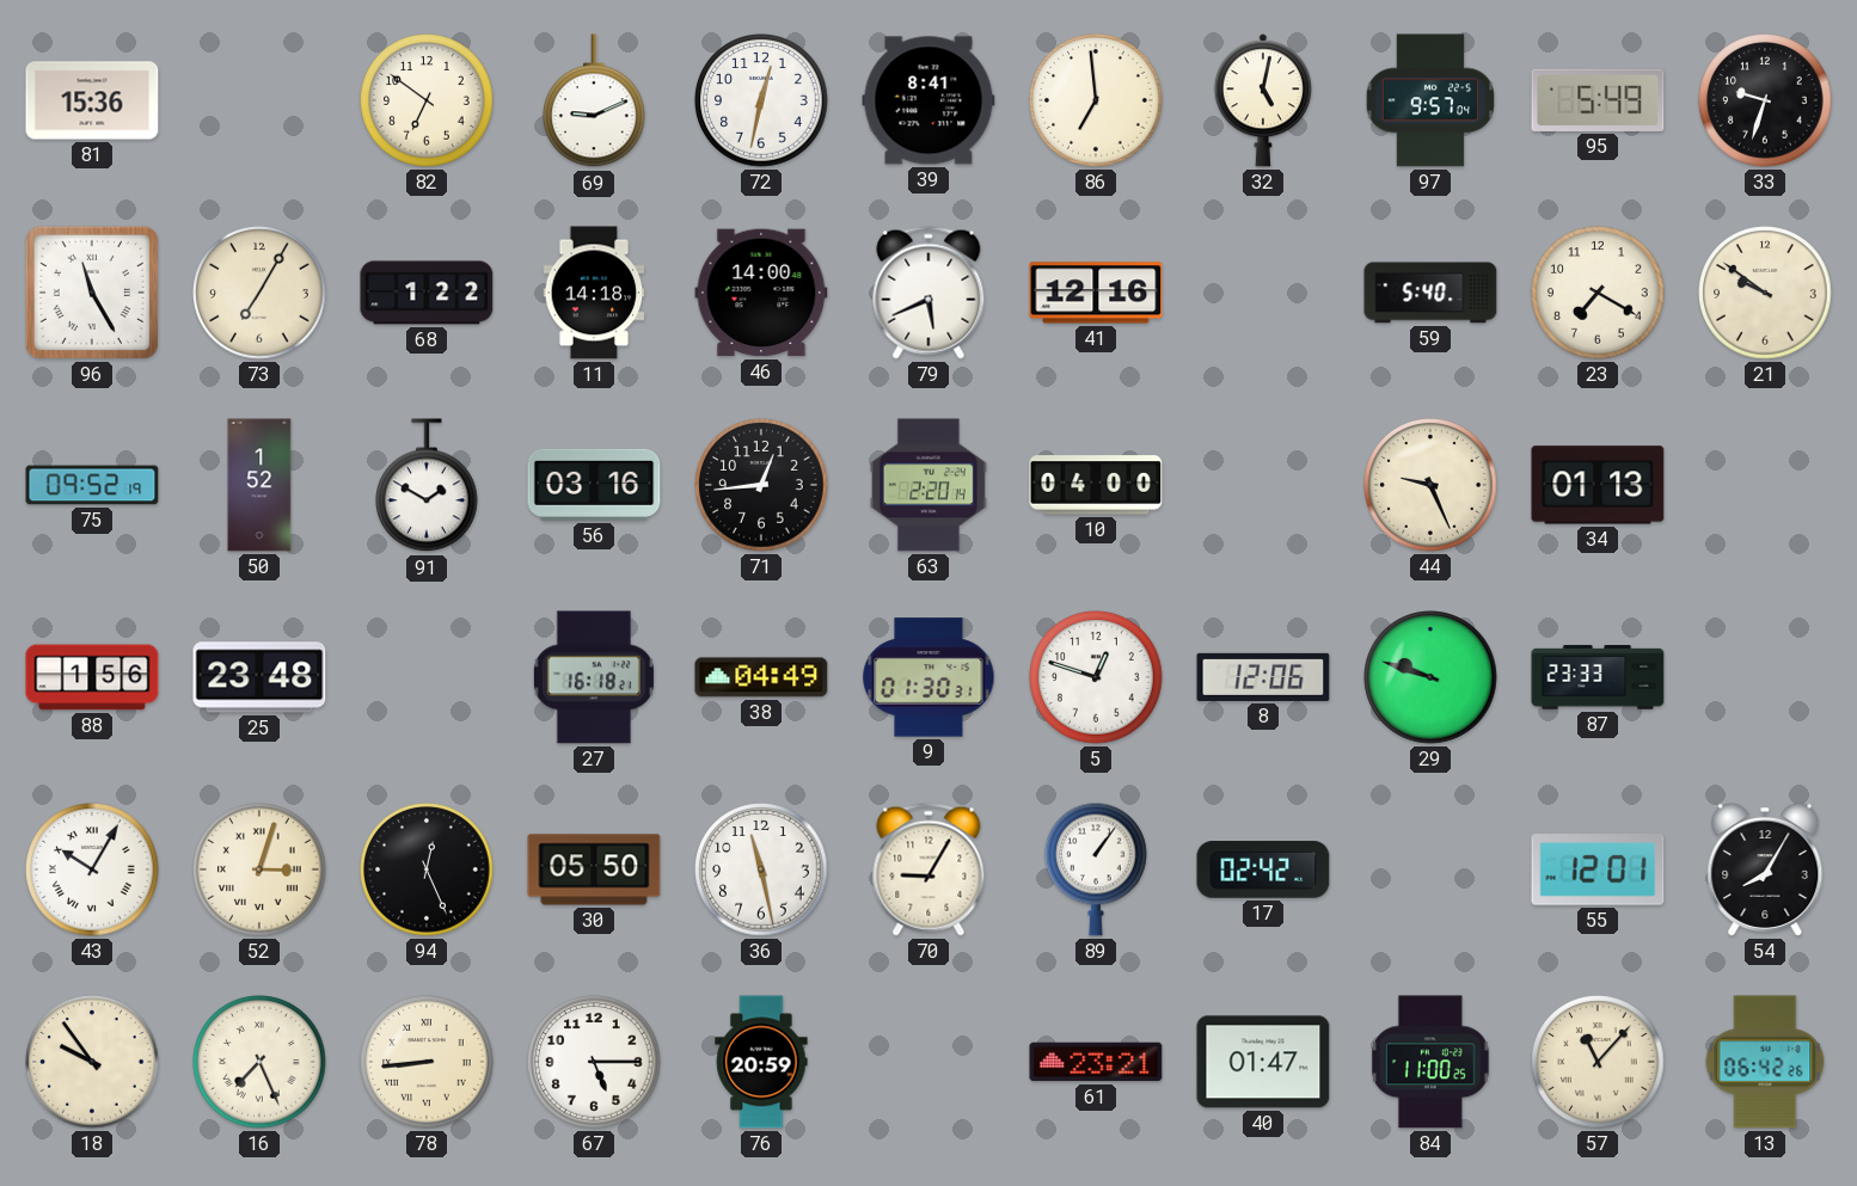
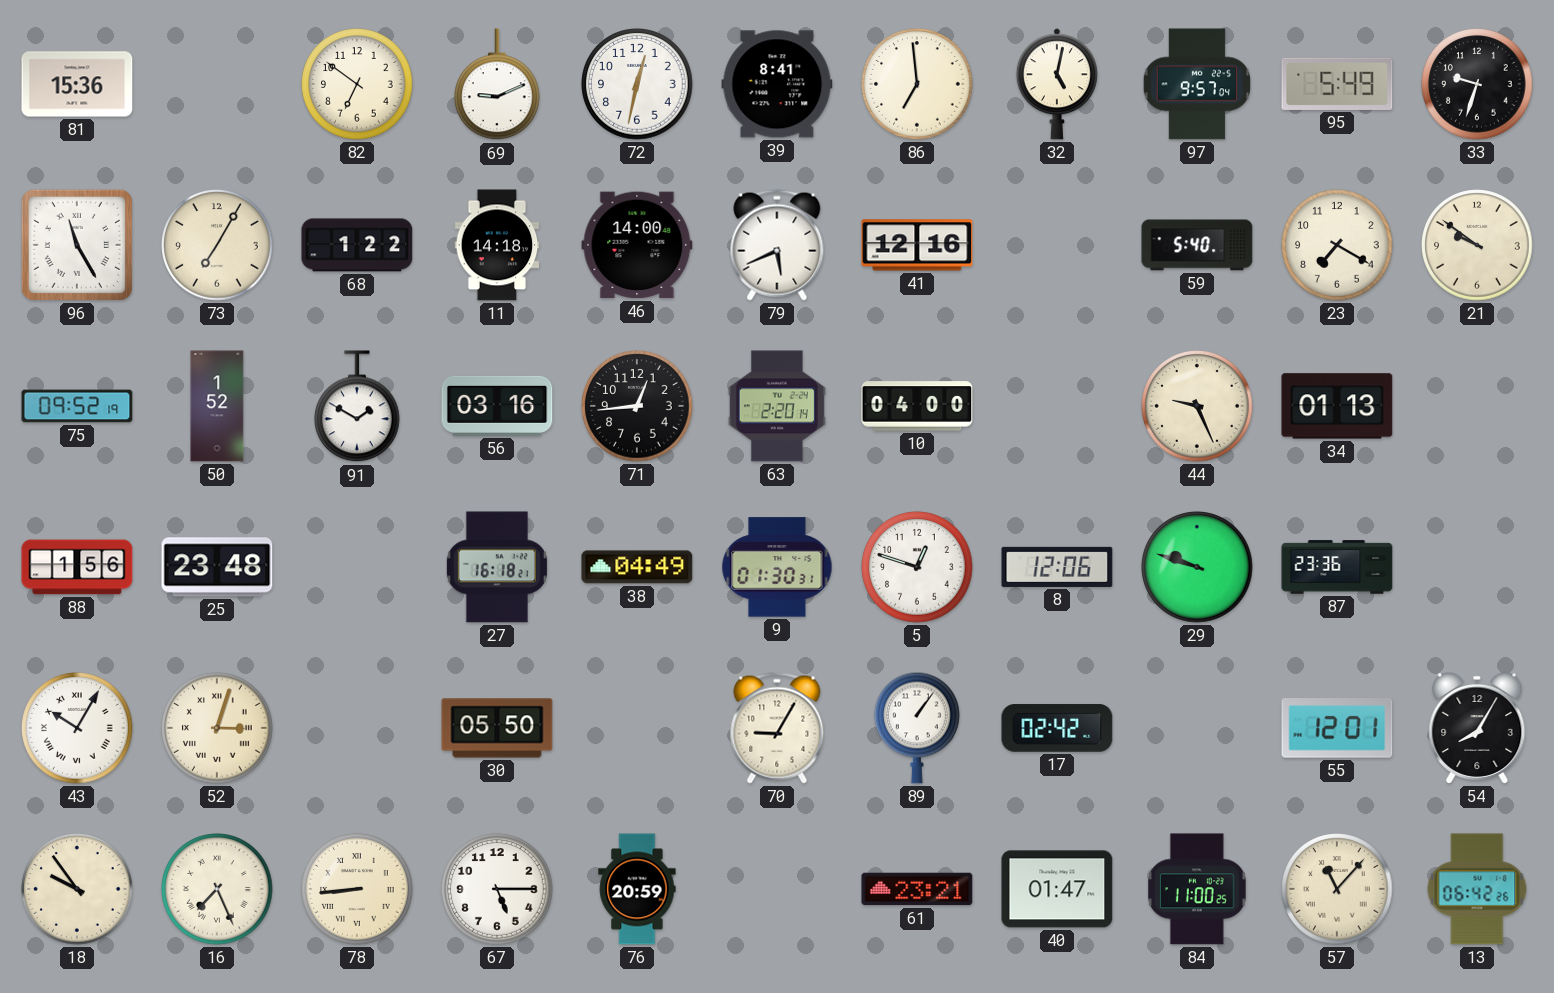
87: 23:33 -> 23:36 (1337, 567)
94: 12:26 -> none (427, 869)
36: 11:28 -> none (761, 869)
